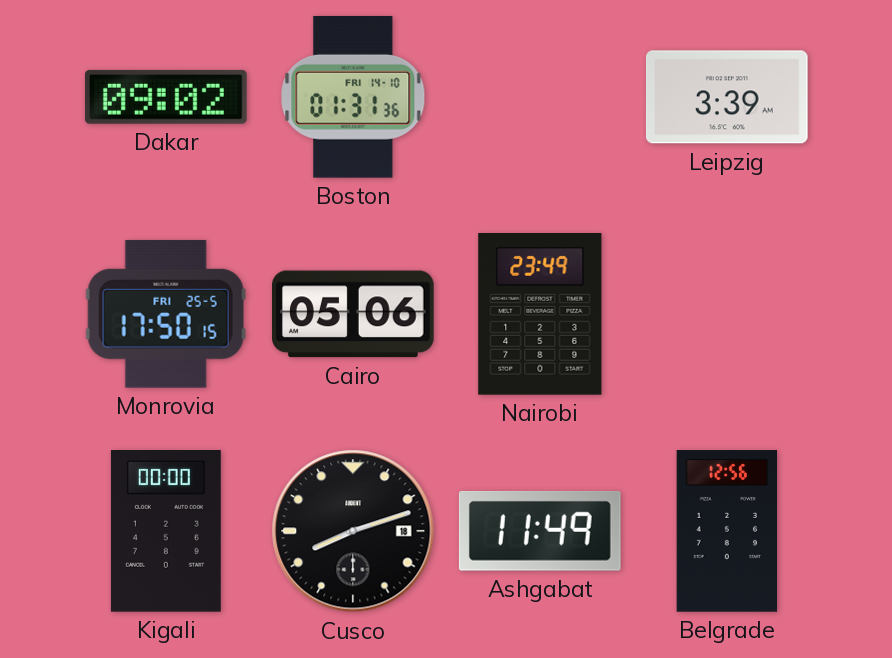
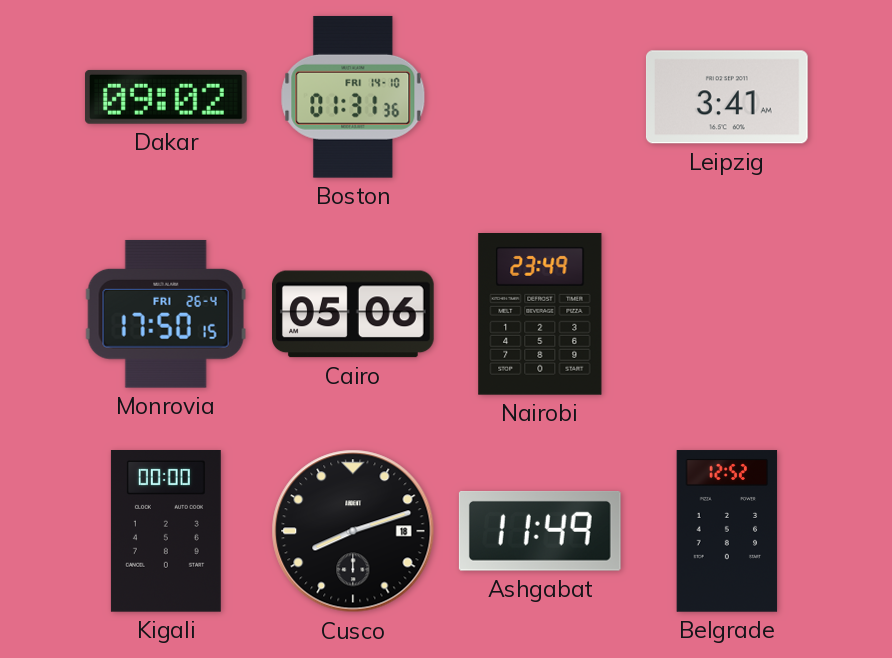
Leipzig: 3:39 -> 3:41 (727, 97)
Monrovia date: FRI 25-5 -> FRI 26-4 (166, 314)
Belgrade: 12:56 -> 12:52 (727, 531)
